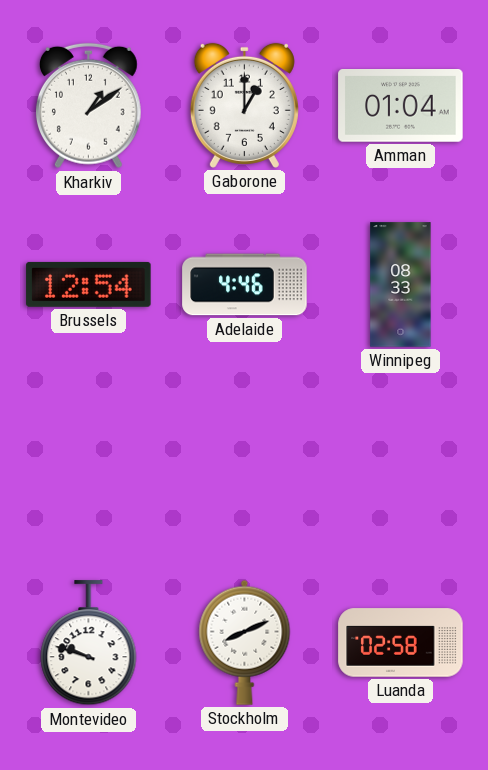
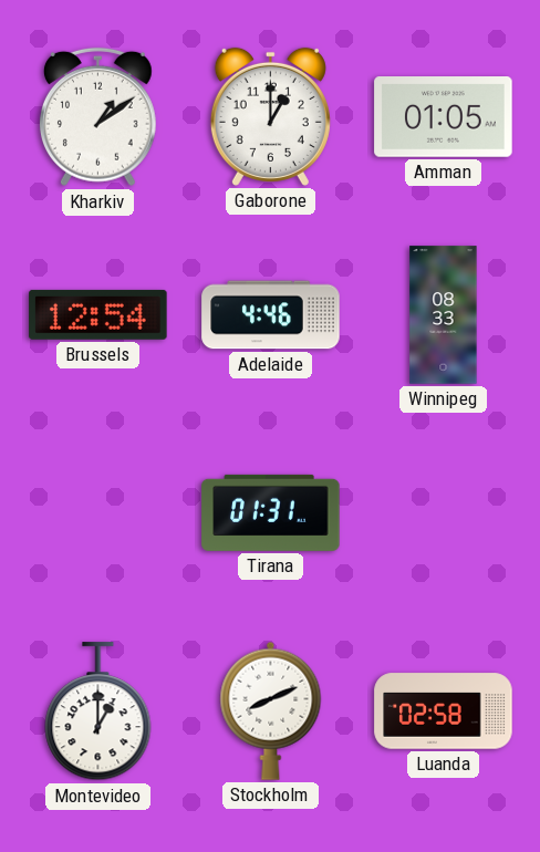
Amman: 01:04 -> 01:05 (444, 117)
Tirana: none -> 01:31 (271, 512)
Montevideo: 9:48 -> 1:00 (98, 711)
